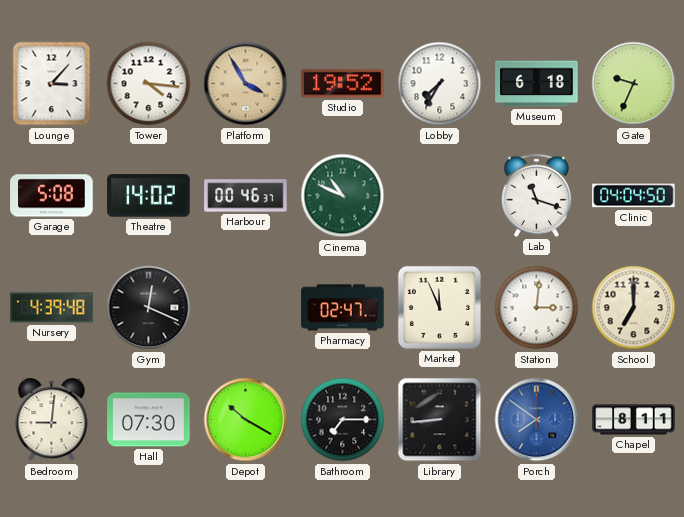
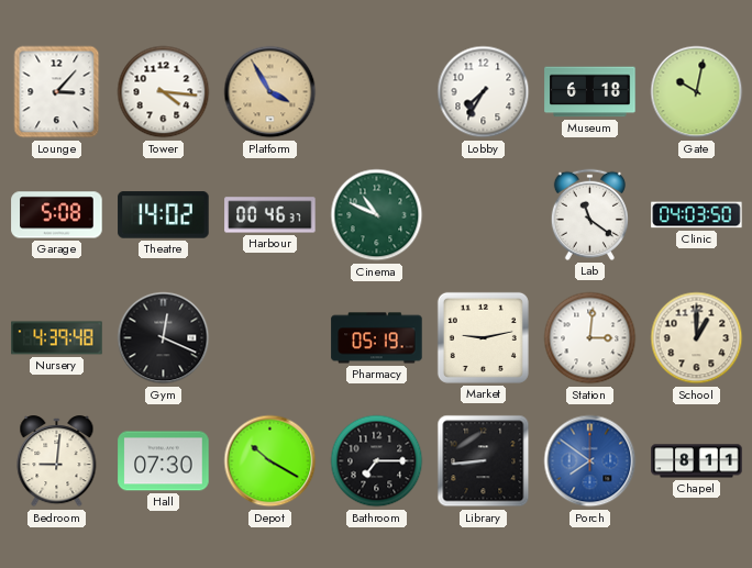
Studio: 19:52 -> none (343, 84)
Gate: 9:34 -> 10:02 (697, 92)
Lab: 11:18 -> 11:21 (589, 214)
Clinic: 04:04 -> 04:03 (697, 215)
Pharmacy: 02:47 -> 05:19 (377, 338)
Market: 11:56 -> 9:13 (483, 337)
School: 7:00 -> 1:00 (697, 338)
